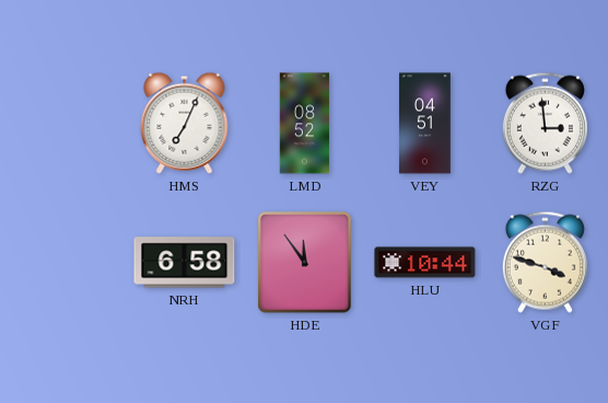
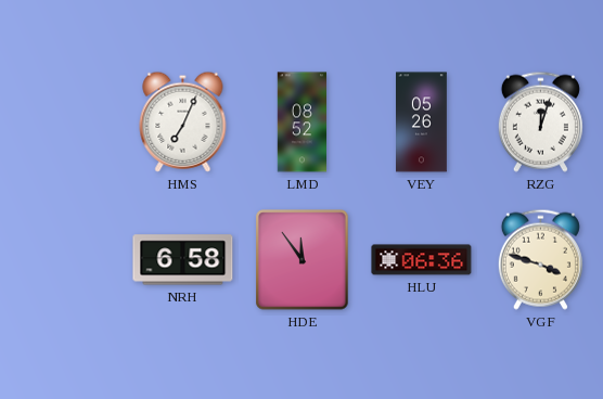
VEY: 04:51 -> 05:26 (422, 123)
RZG: 2:59 -> 12:03 (540, 121)
HLU: 10:44 -> 06:36 (422, 260)
